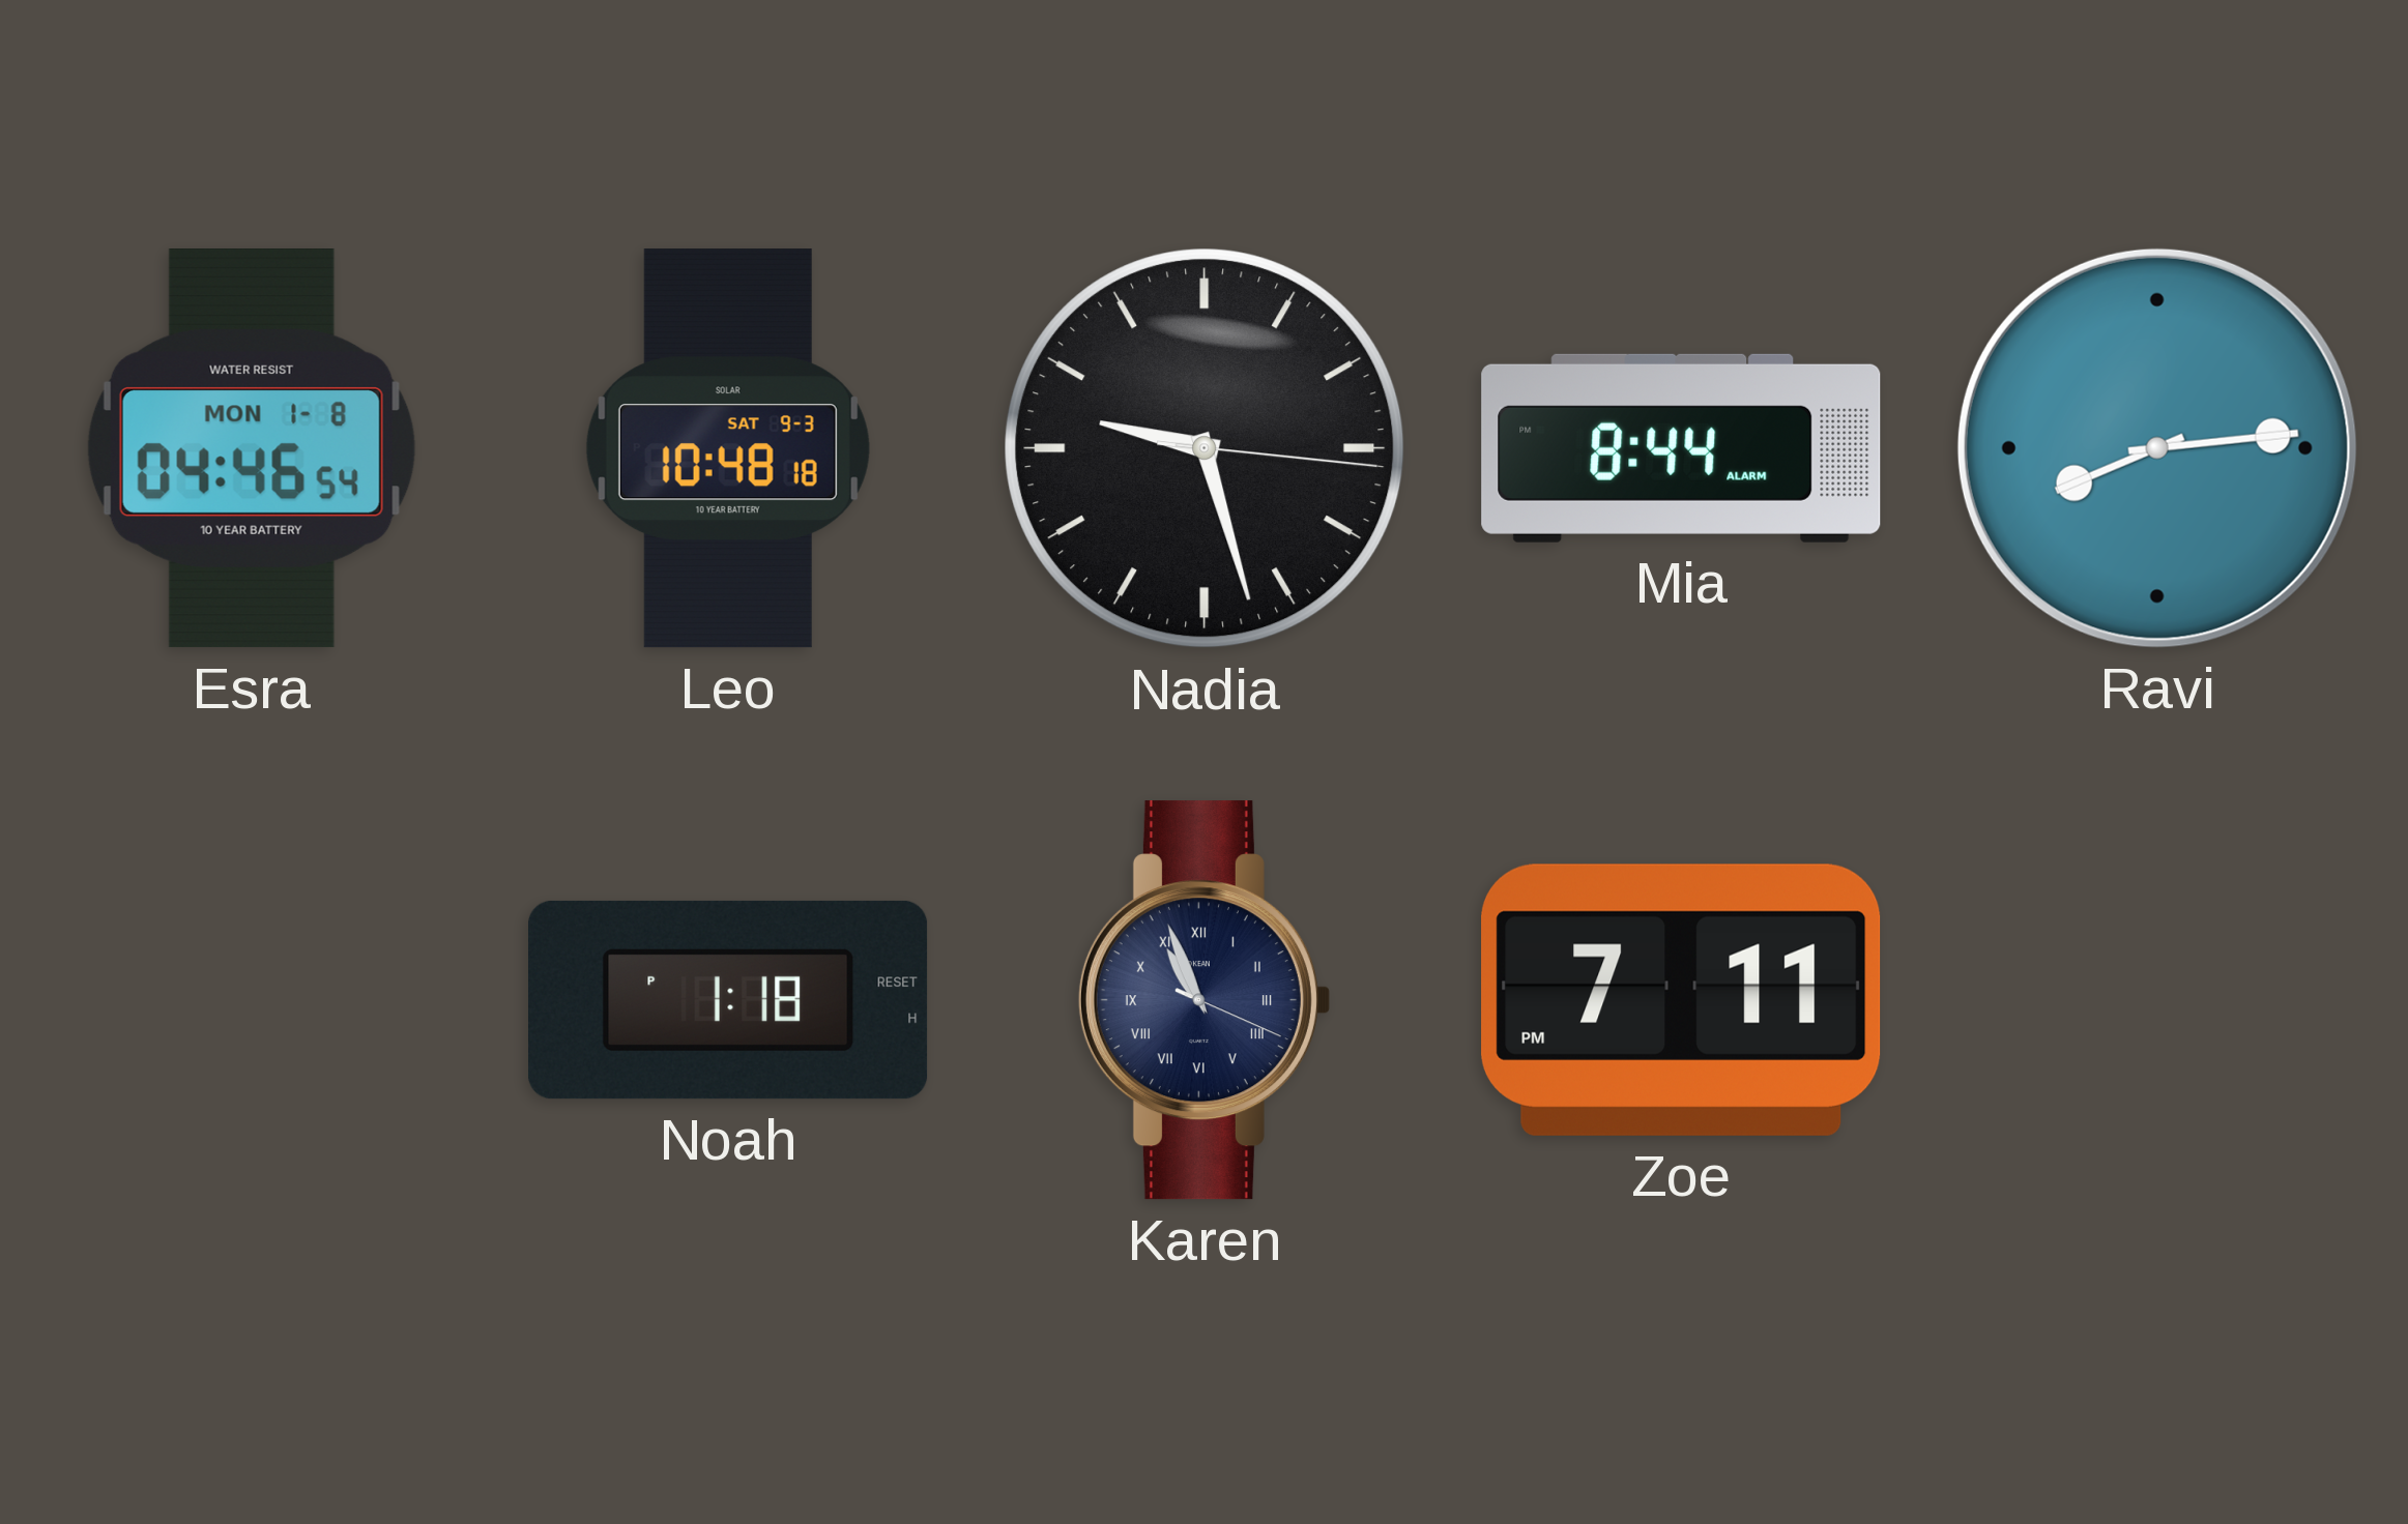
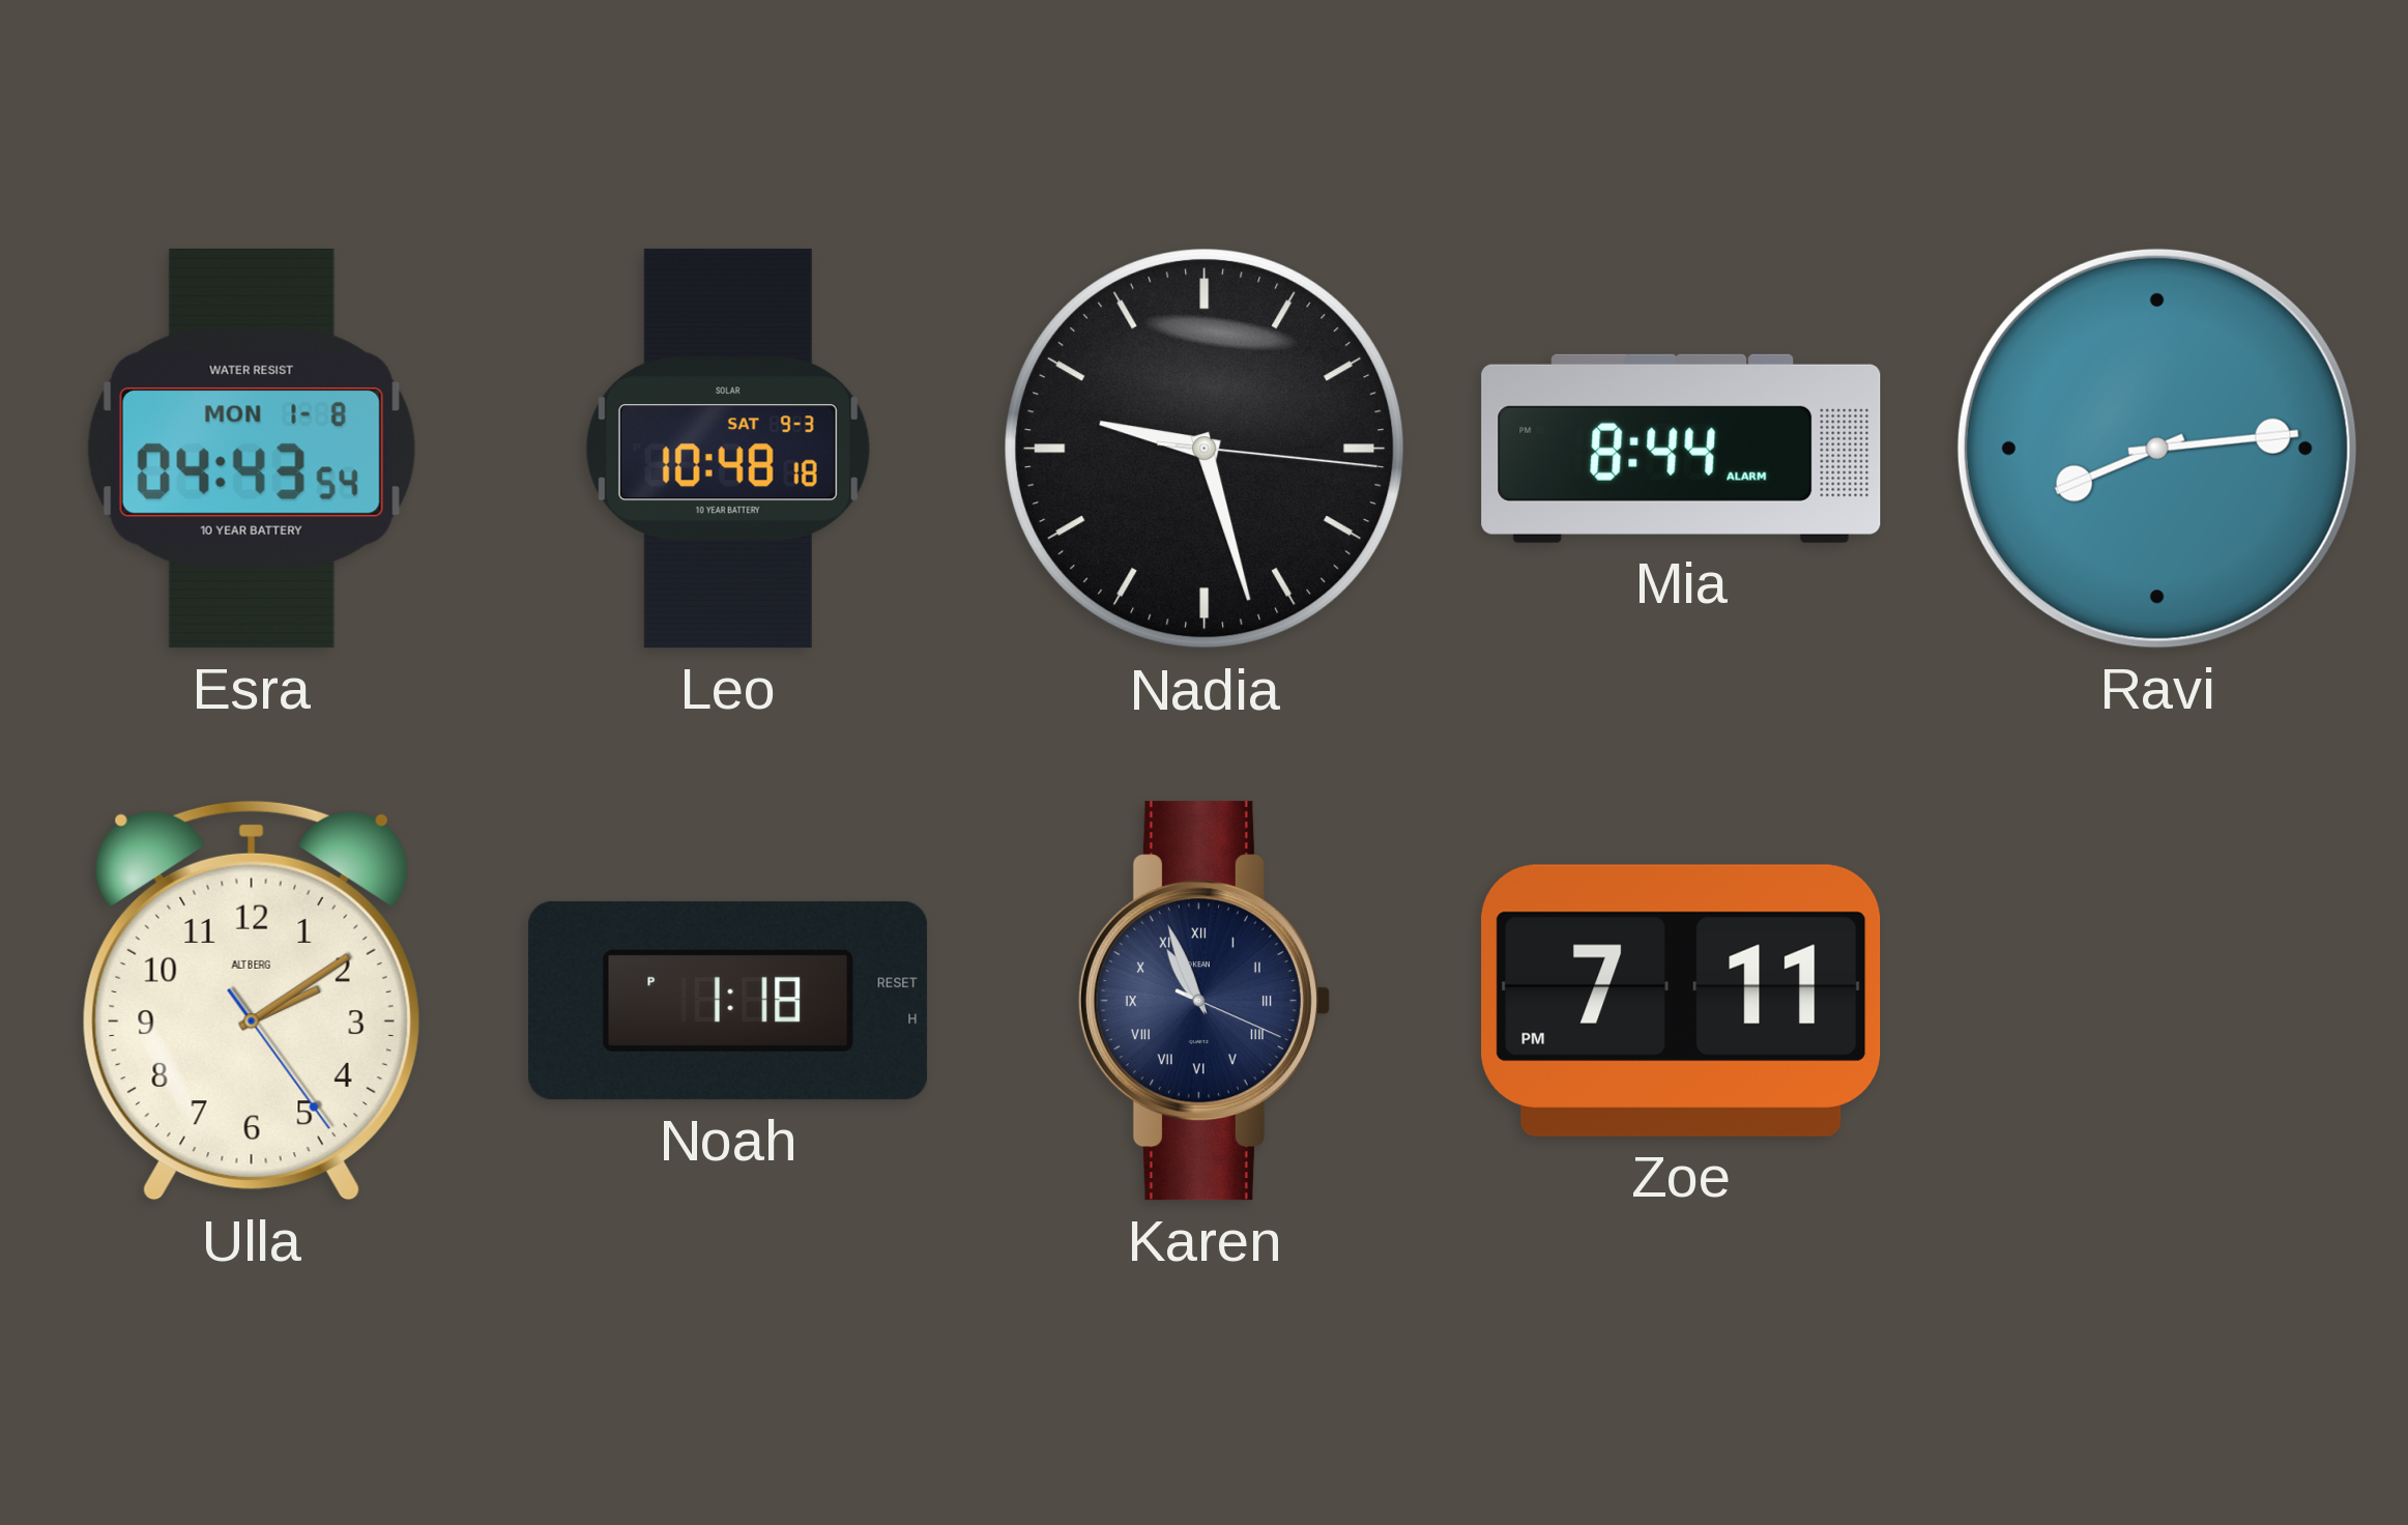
Esra: 04:46 -> 04:43 (252, 450)
Ulla: none -> 2:09 (252, 1001)
